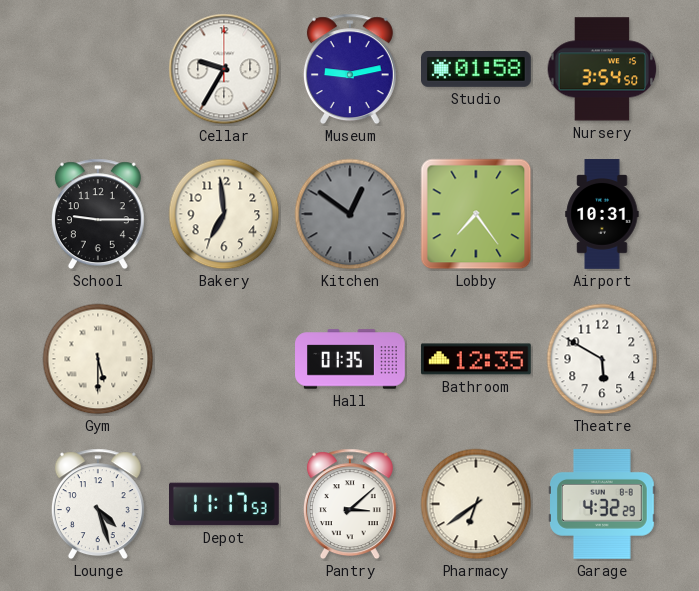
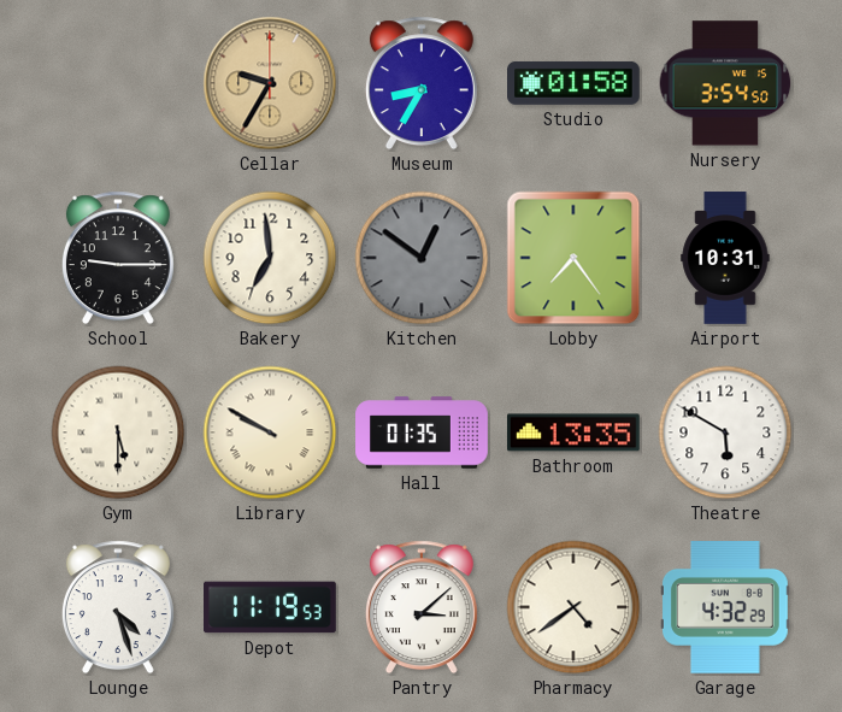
Cellar dial: white -> champagne (270, 83)
Museum: 9:13 -> 8:35 (422, 83)
Library: none -> 9:50 (270, 433)
Bathroom: 12:35 -> 13:35 (573, 433)
Depot: 11:17 -> 11:19 (271, 607)
Pharmacy: 6:39 -> 4:39 (573, 607)
